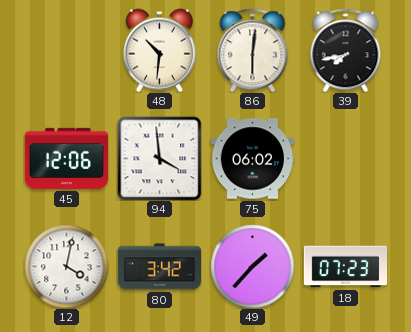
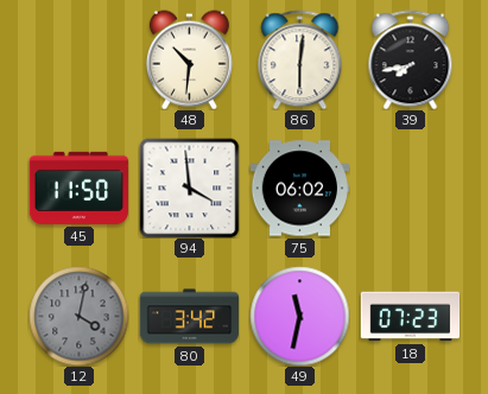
45: 12:06 -> 11:50 (78, 188)
12 dial: white -> grey (78, 316)
49: 1:37 -> 11:32 (299, 316)
